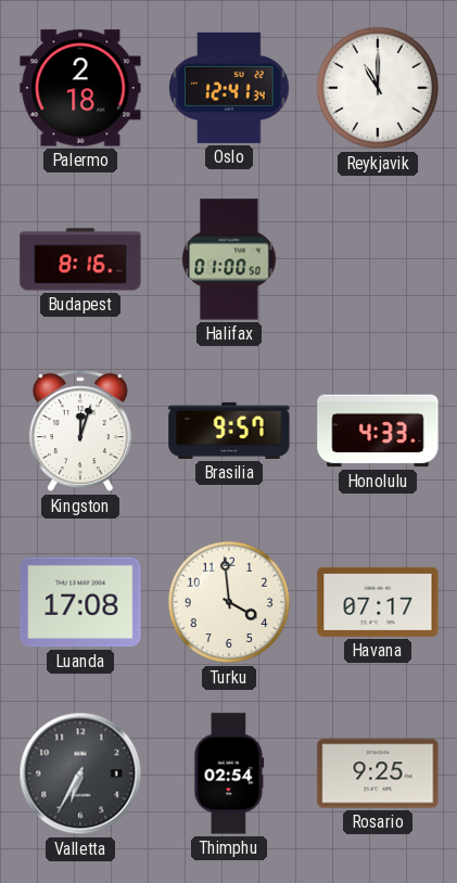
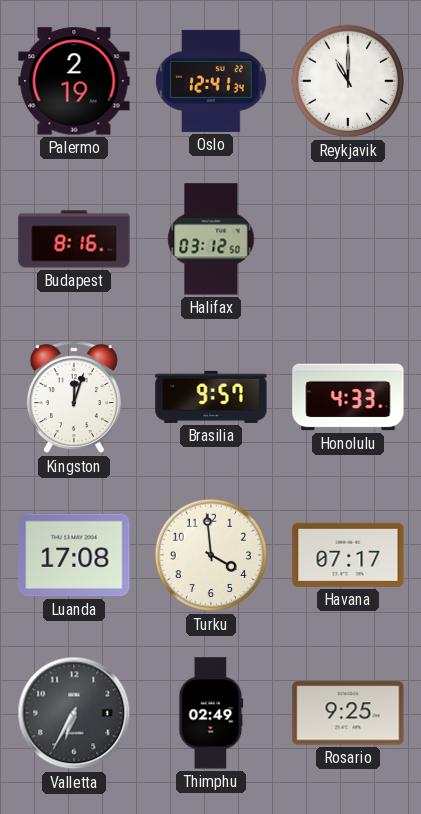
Palermo: 2:18 -> 2:19 (74, 81)
Halifax: 01:00 -> 03:12 (211, 239)
Thimphu: 02:54 -> 02:49 (211, 713)
